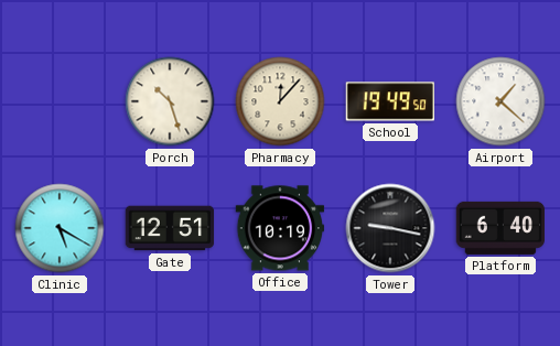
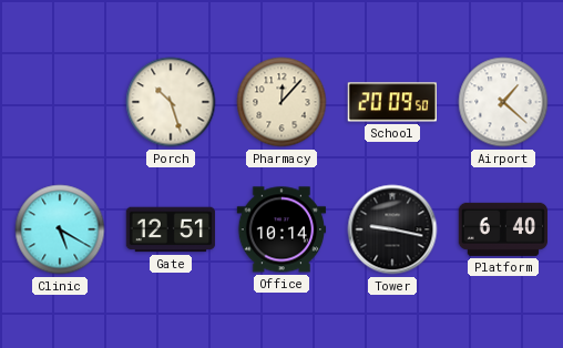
School: 19:49 -> 20:09 (391, 102)
Office: 10:19 -> 10:14 (281, 229)
